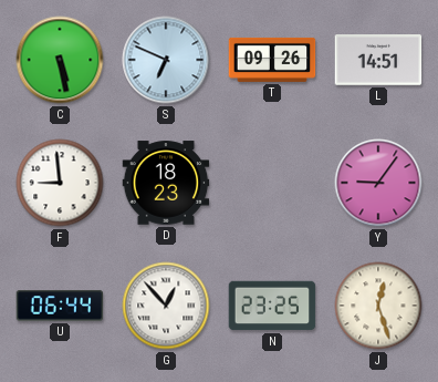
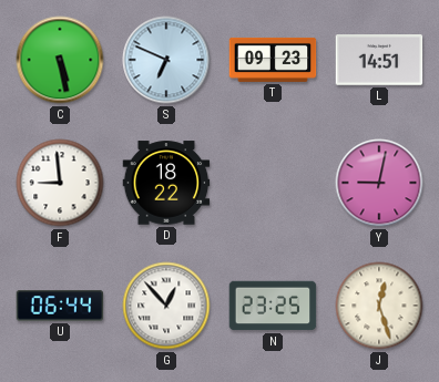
T: 09:26 -> 09:23 (273, 60)
D: 18:23 -> 18:22 (166, 183)
Y: 9:06 -> 9:02 (379, 183)
